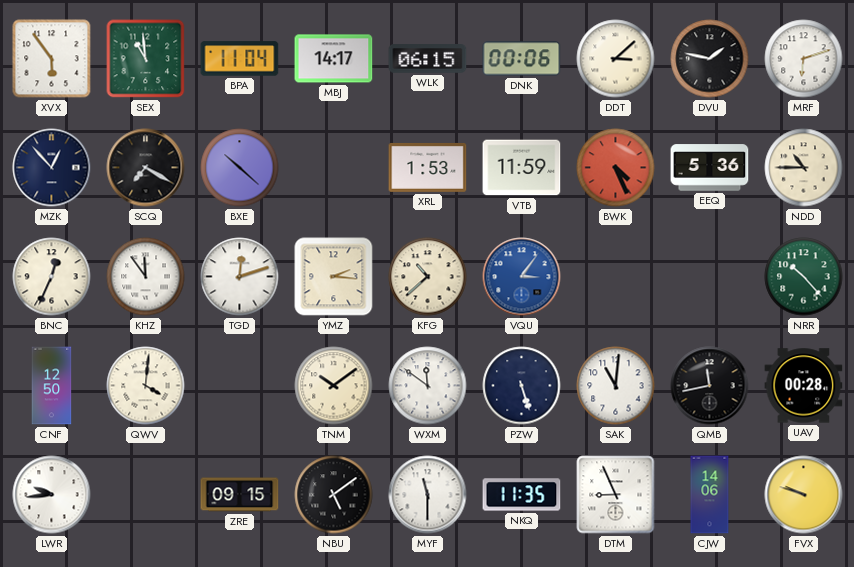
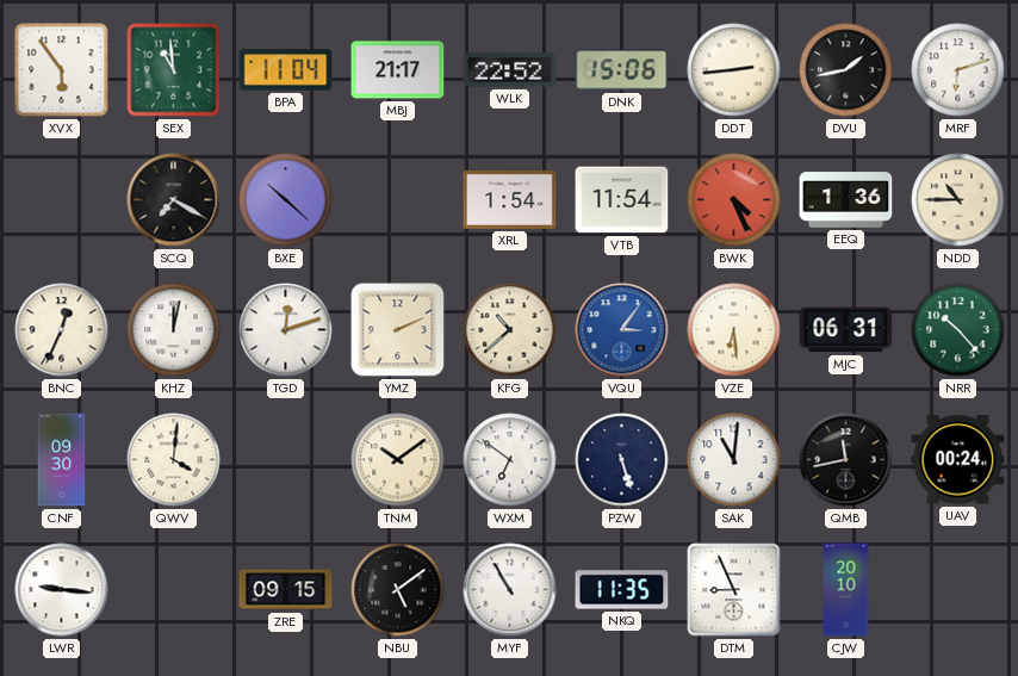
MBJ: 14:17 -> 21:17 (398, 70)
WLK: 06:15 -> 22:52 (510, 70)
DNK: 00:06 -> 15:06 (622, 70)
DDT: 3:08 -> 2:44 (734, 70)
DVU: 1:47 -> 1:43 (846, 70)
MZK: 12:53 -> none (52, 168)
XRL: 1:53 -> 1:54 (510, 200)
VTB: 11:59 -> 11:54 (622, 200)
EEQ: 5:36 -> 1:36 (846, 200)
KHZ: 11:54 -> 12:02 (174, 330)
YMZ: 2:16 -> 2:11 (398, 330)
VZE: none -> 6:29 (734, 330)
MJC: none -> 06:31 (846, 330)
CNF: 12:50 -> 09:30 (62, 460)
WXM: 11:51 -> 6:51 (510, 460)
UAV: 00:28 -> 00:24 (958, 460)
LWR: 9:44 -> 9:16 (62, 590)
MYF: 11:30 -> 10:55 (510, 590)
CJW: 14:06 -> 20:10 (846, 590)
FVX: 9:48 -> none (804, 495)
